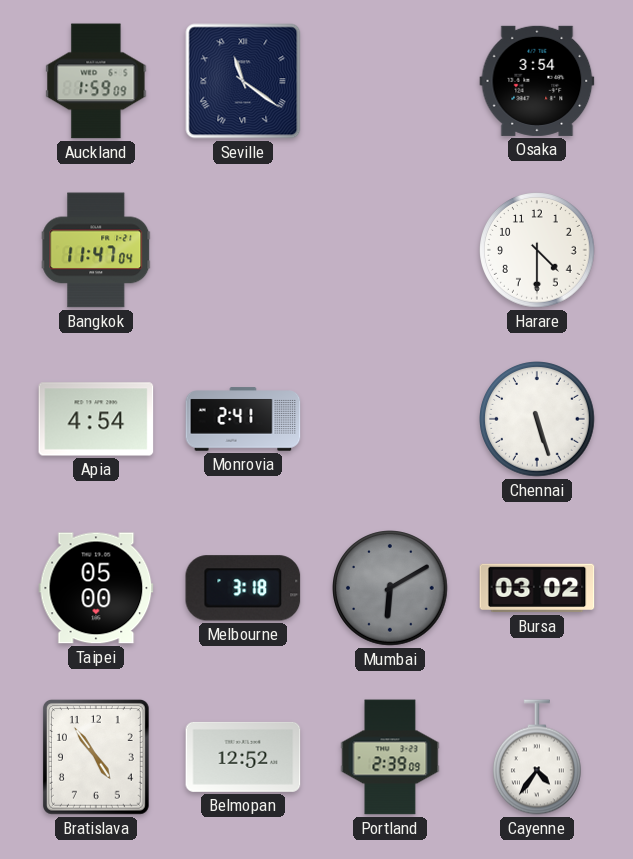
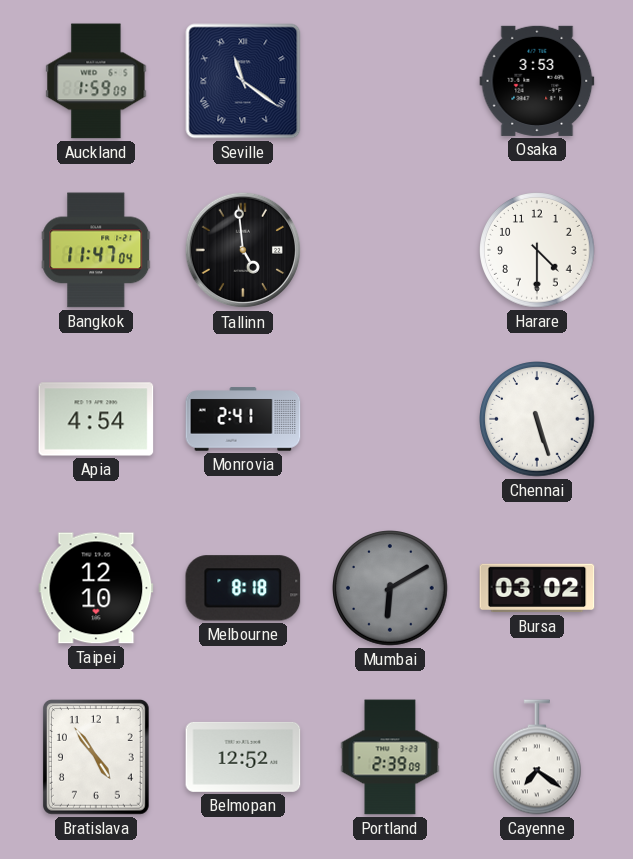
Osaka: 3:54 -> 3:53 (537, 81)
Tallinn: none -> 4:59 (243, 250)
Taipei: 05:00 -> 12:10 (96, 588)
Melbourne: 3:18 -> 8:18 (243, 588)
Cayenne: 4:36 -> 7:21 (538, 757)
